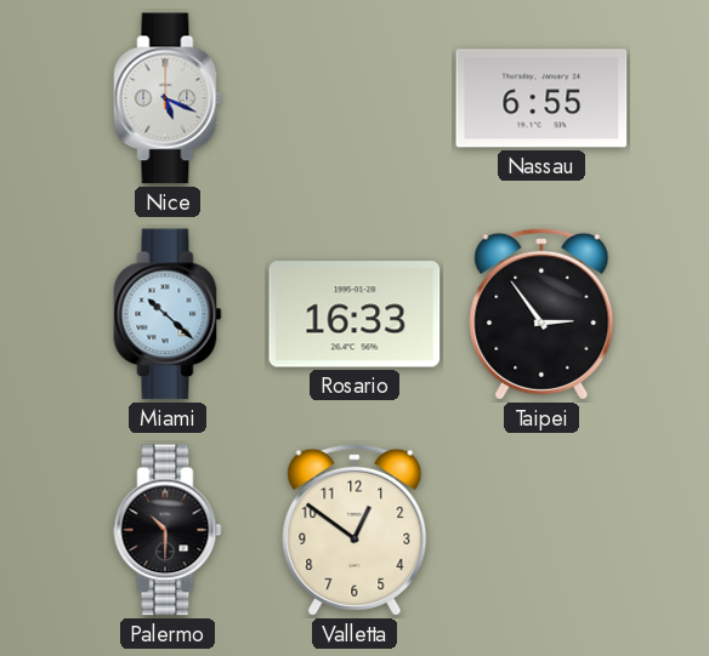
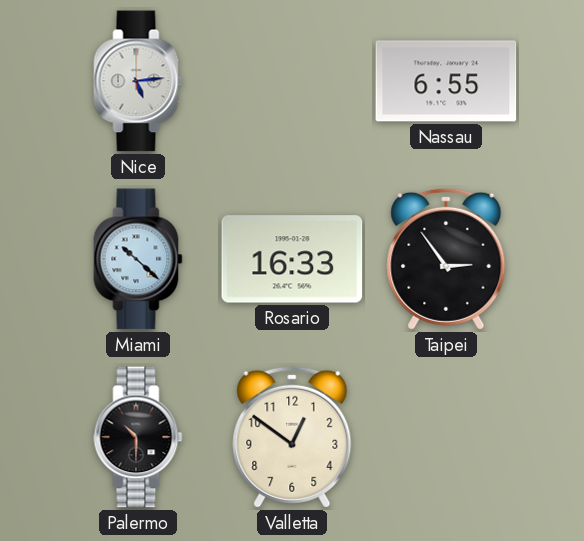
Nice: 5:19 -> 5:14 (138, 81)
